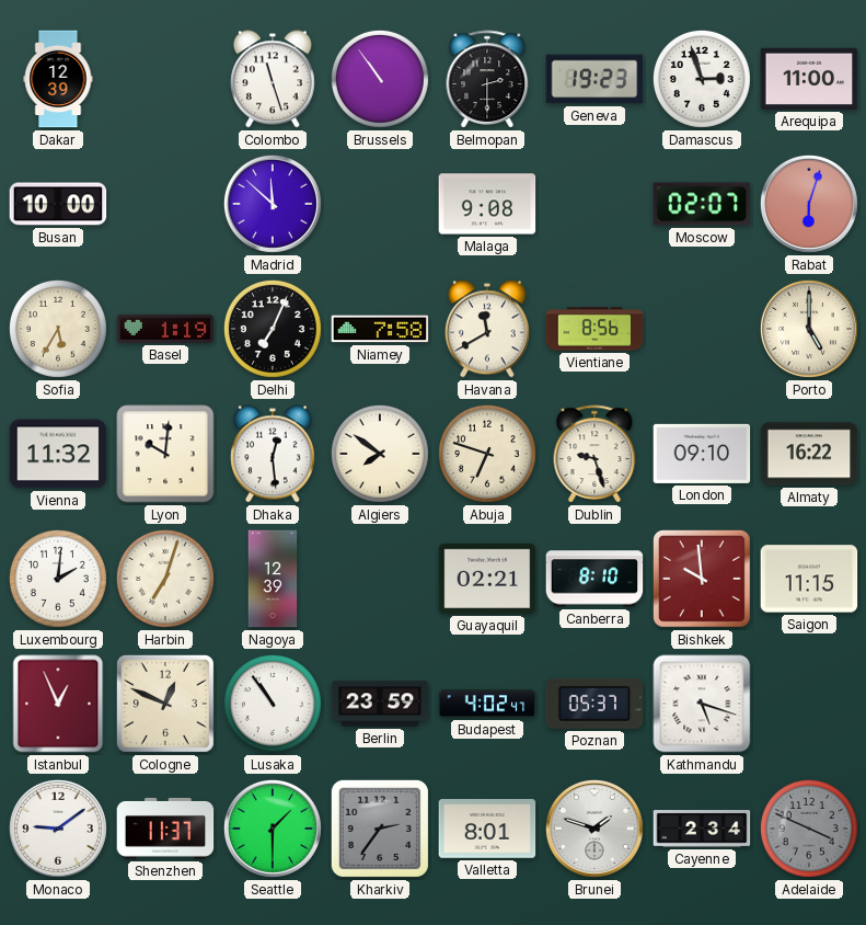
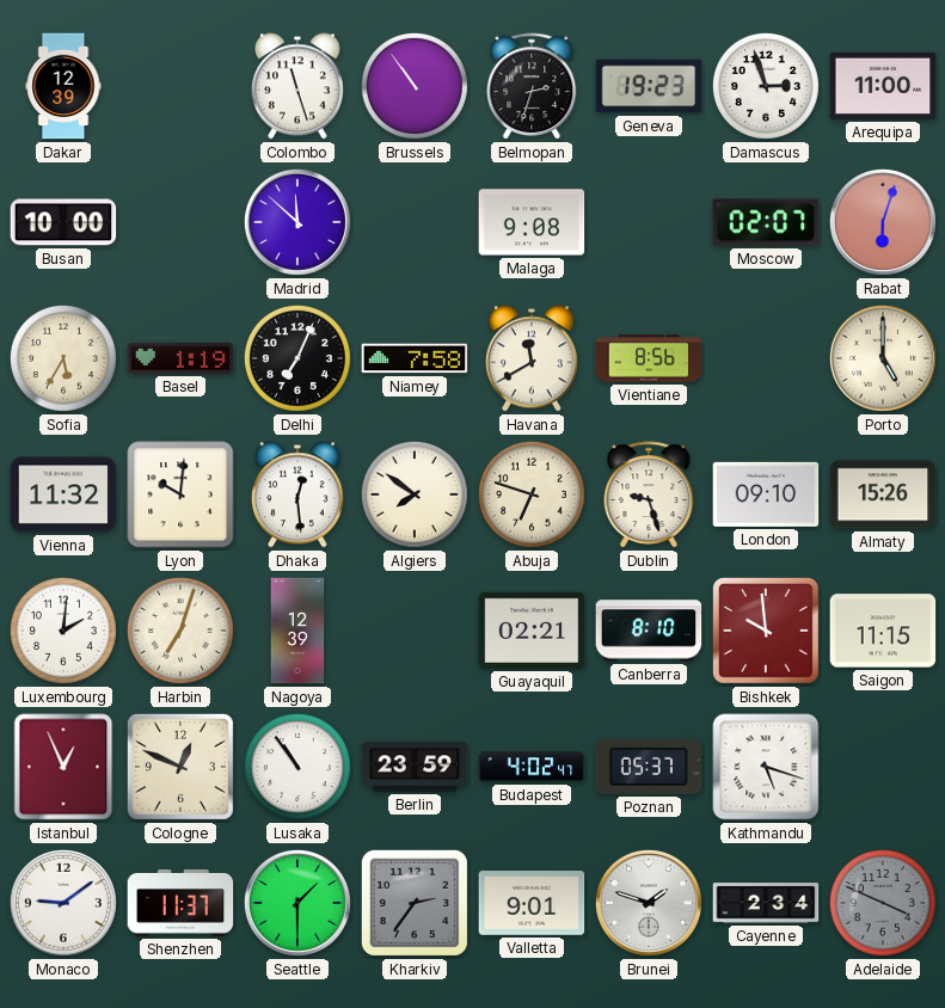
Belmopan: 2:30 -> 2:33 (532, 87)
Almaty: 16:22 -> 15:26 (883, 494)
Valletta: 8:01 -> 9:01 (532, 904)
